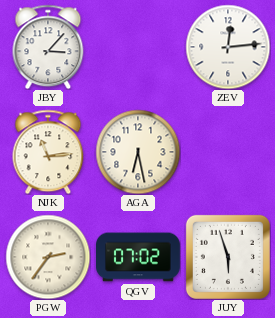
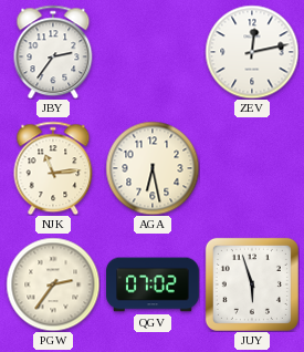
JBY: 3:07 -> 2:36 (53, 52)
ZEV: 12:14 -> 12:13 (252, 52)
